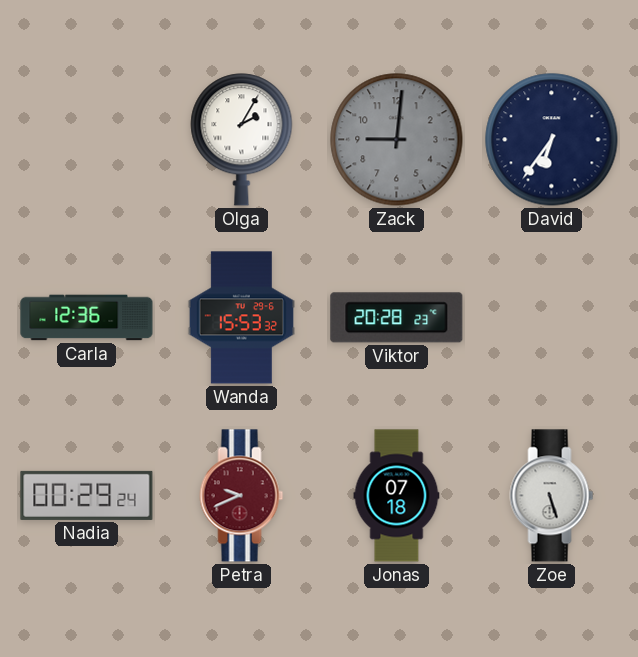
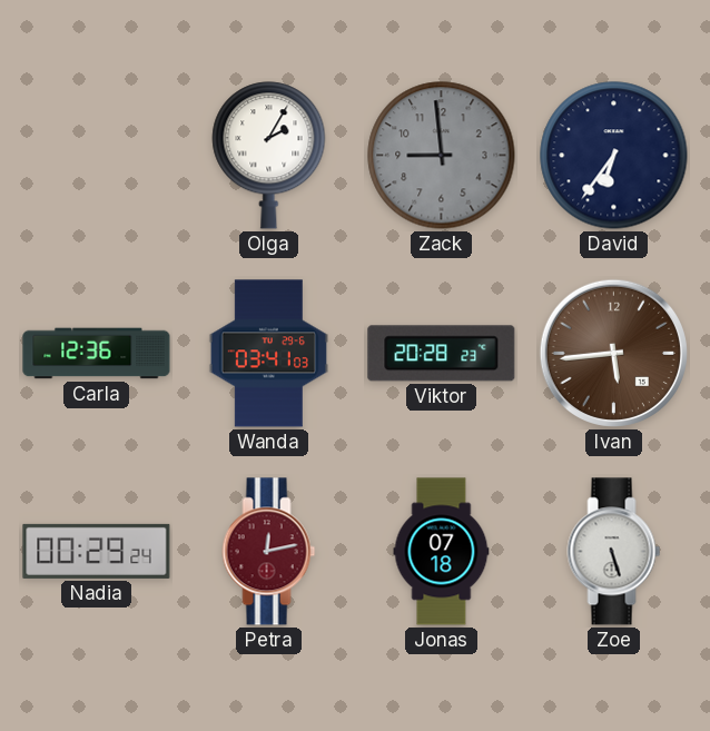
Zack: 9:01 -> 8:59 (442, 156)
Wanda: 15:53 -> 03:41 (268, 354)
Ivan: none -> 5:44 (613, 353)
Petra: 9:41 -> 12:13 (269, 552)
